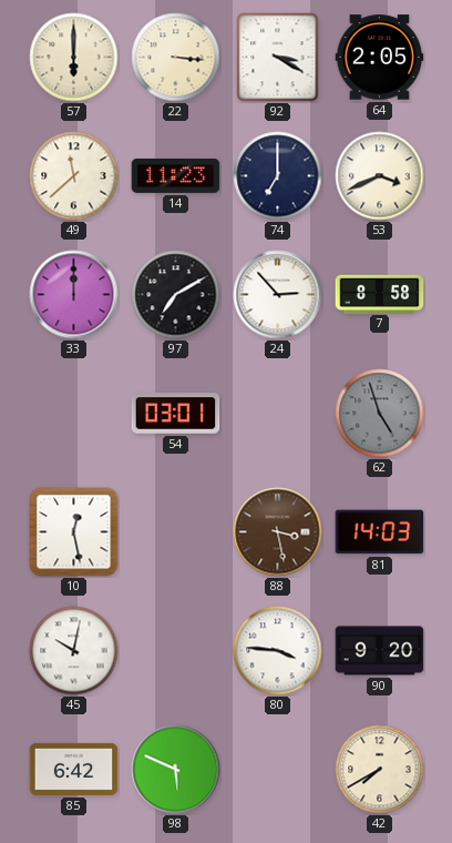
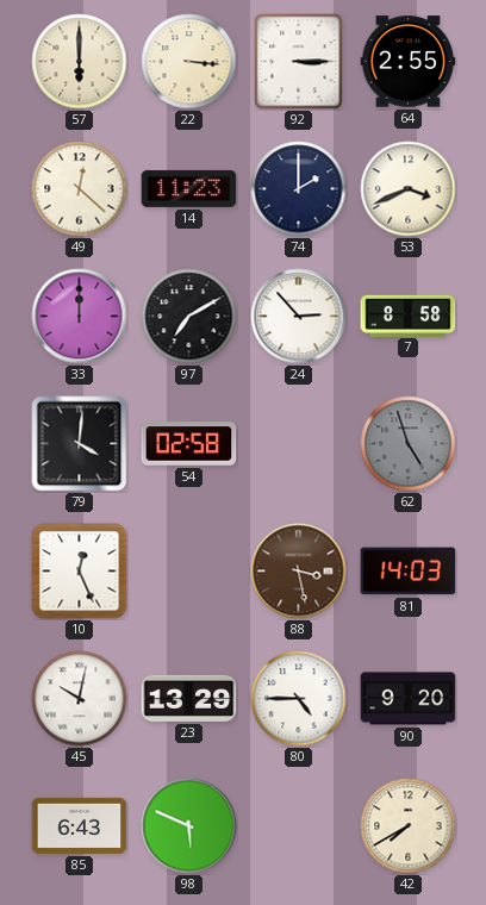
92: 3:20 -> 3:15 (299, 62)
64: 2:05 -> 2:55 (409, 62)
49: 11:38 -> 12:22 (80, 189)
74: 7:00 -> 2:00 (299, 189)
79: none -> 4:01 (80, 444)
54: 03:01 -> 02:58 (189, 444)
10: 12:28 -> 12:26 (80, 572)
23: none -> 13:29 (189, 698)
80: 3:46 -> 4:45 (299, 699)
85: 6:42 -> 6:43 (80, 825)
